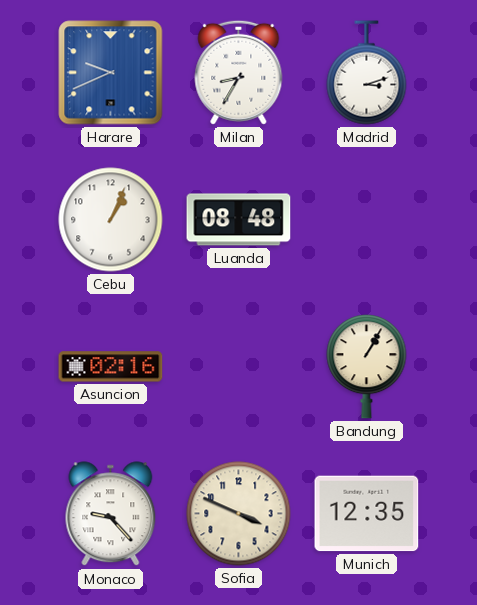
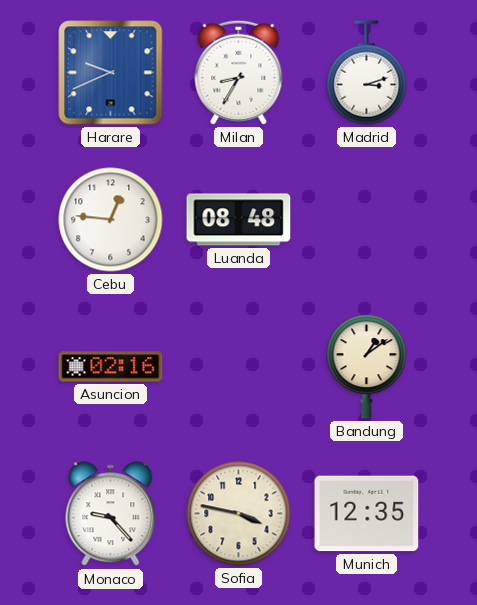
Cebu: 1:04 -> 12:46 (111, 220)
Bandung: 1:05 -> 1:09 (367, 367)
Sofia: 3:49 -> 3:47 (239, 514)
